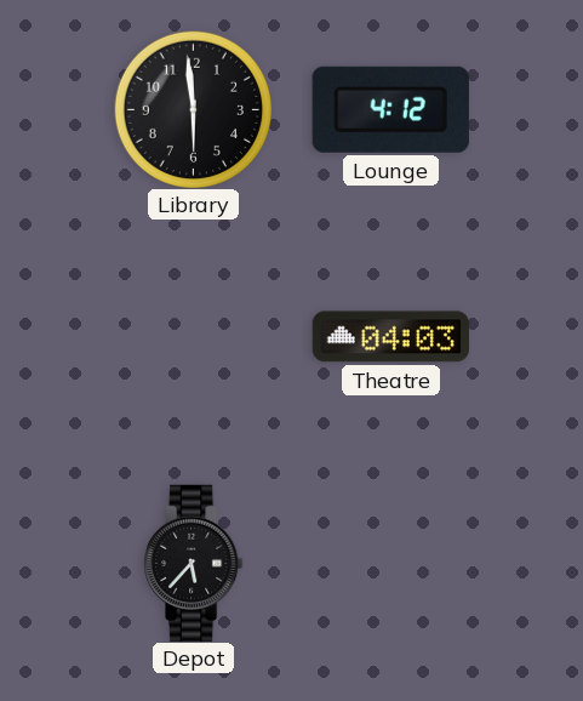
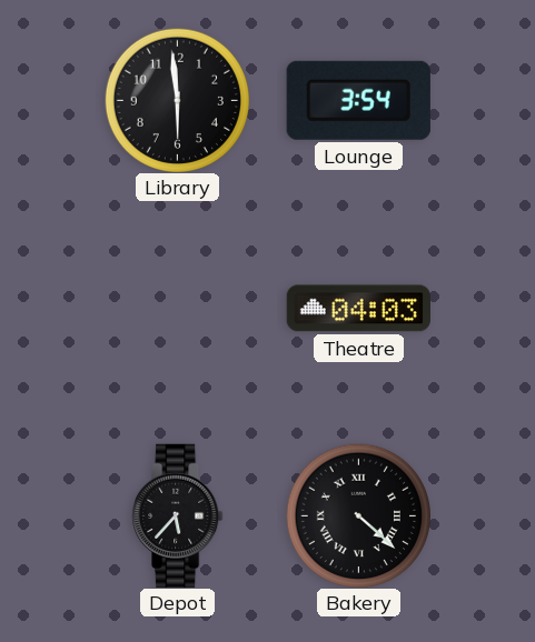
Lounge: 4:12 -> 3:54 (358, 100)
Bakery: none -> 4:22 (358, 515)
